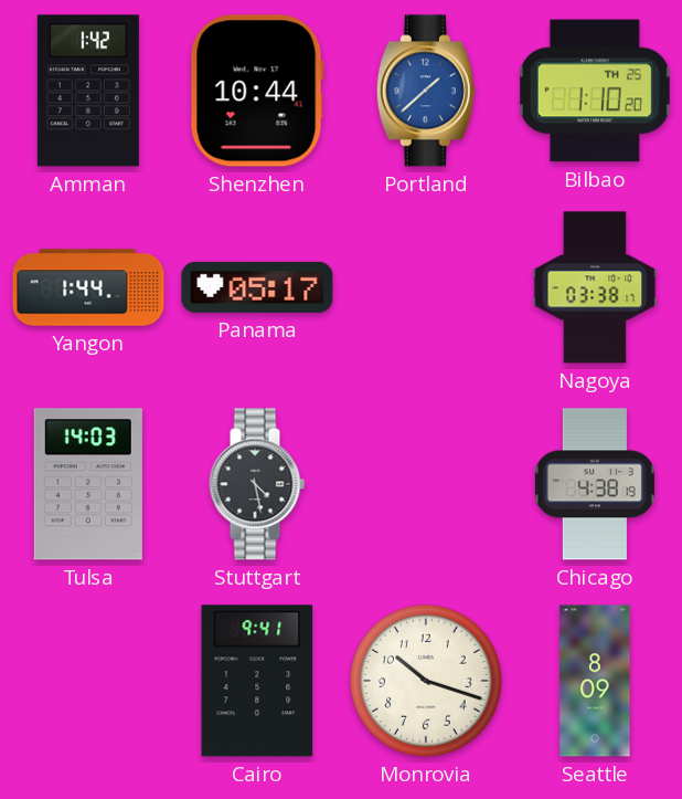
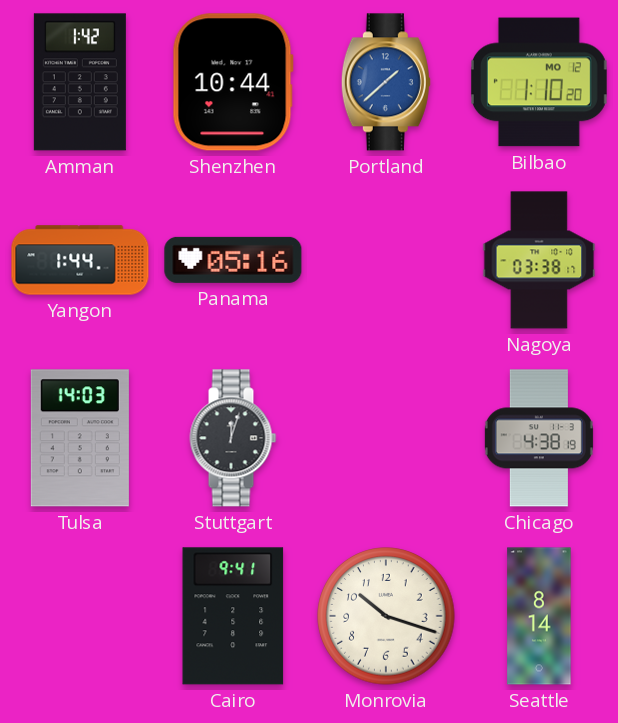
Bilbao date: TH 25 -> MO 12 (539, 82)
Panama: 05:17 -> 05:16 (233, 260)
Stuttgart: 4:28 -> 12:03 (233, 438)
Seattle: 8:09 -> 8:14 (539, 616)
